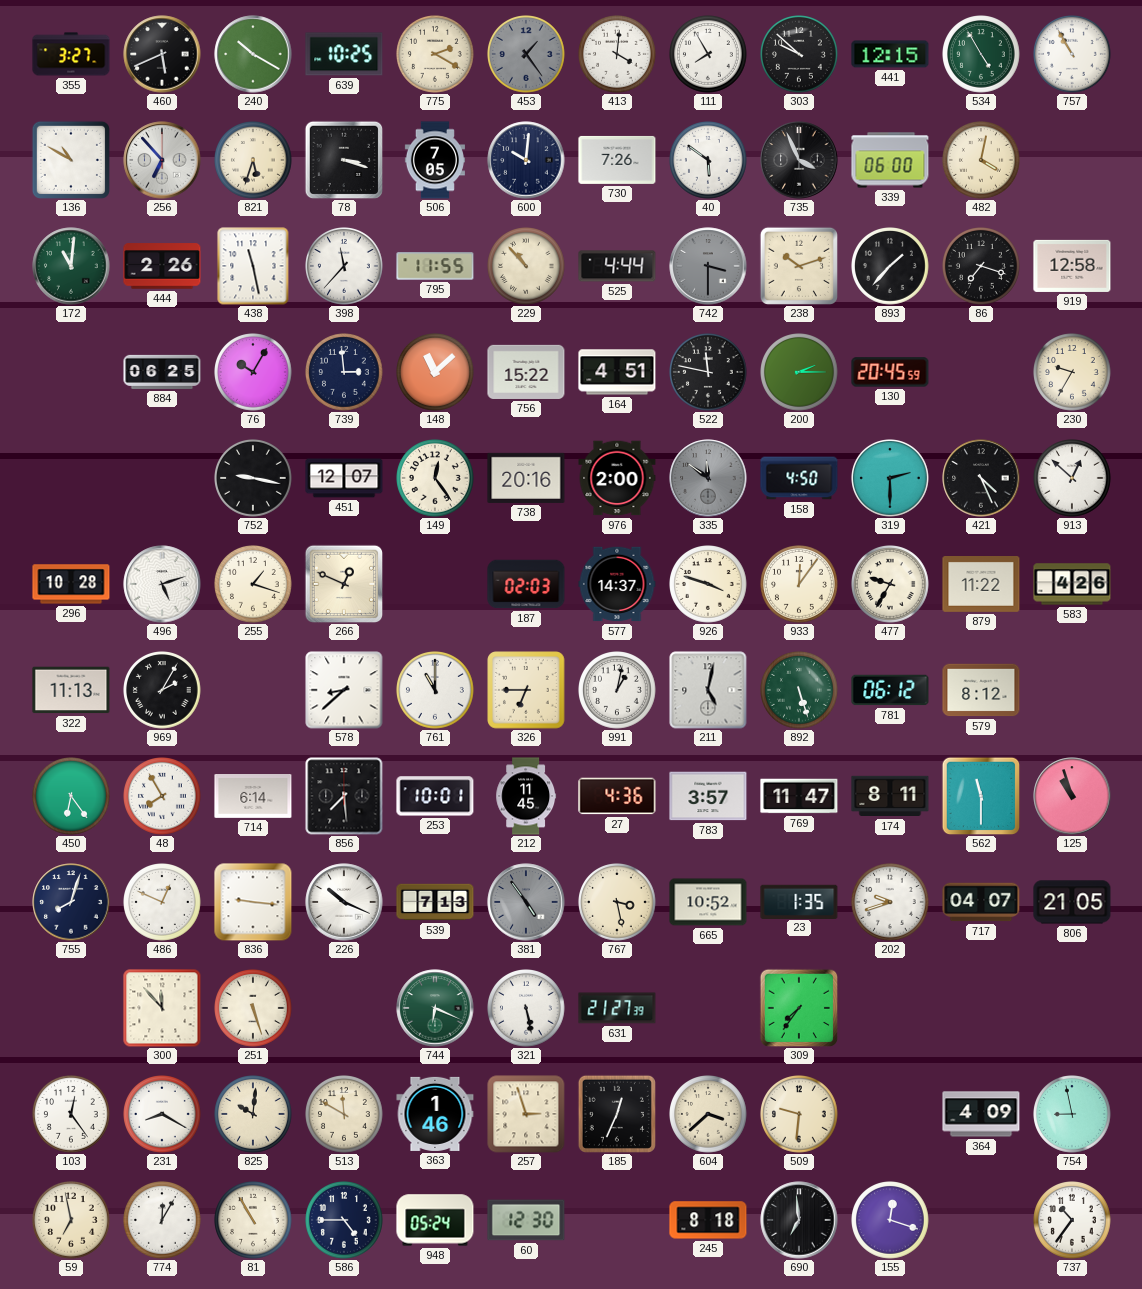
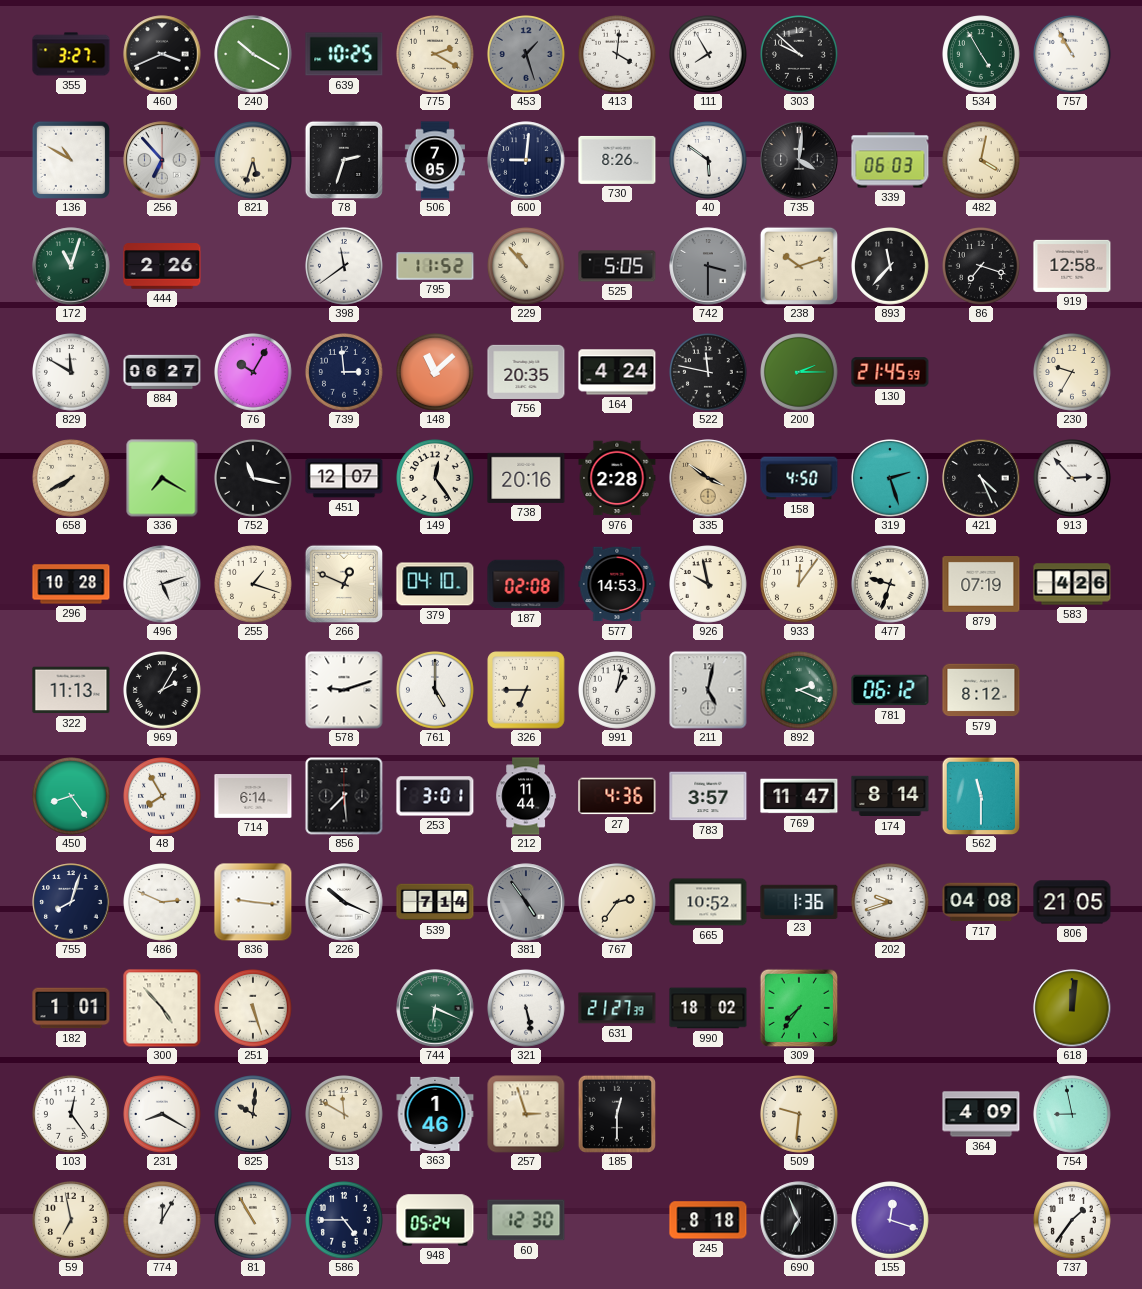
460: 5:41 -> 3:41 (162, 54)
453: 1:24 -> 1:27 (527, 55)
441: 12:15 -> none (890, 54)
78: 3:18 -> 2:33 (344, 160)
600: 10:01 -> 9:01 (526, 160)
730: 7:26 -> 8:26 (617, 160)
735: 3:56 -> 4:01 (799, 160)
339: 06:00 -> 06:03 (890, 160)
172: 11:01 -> 11:03 (71, 266)
438: 11:28 -> none (253, 266)
398: 11:37 -> 11:39 (345, 267)
795: 11:55 -> 11:52 (435, 266)
525: 4:44 -> 5:05 (617, 266)
893: 1:37 -> 11:37 (891, 267)
829: none -> 11:50 (72, 373)
884: 06:25 -> 06:27 (162, 372)
756: 15:22 -> 20:35 (526, 372)
164: 4:51 -> 4:24 (617, 372)
130: 20:45 -> 21:45 (890, 372)
658: none -> 7:40 (72, 479)
336: none -> 7:20 (162, 478)
752: 9:17 -> 11:17 (254, 479)
976: 2:00 -> 2:28 (617, 478)
335: 11:51 -> 3:51 (708, 478)
335 dial: grey -> champagne (708, 478)
319: 2:30 -> 2:27 (891, 479)
913: 12:52 -> 2:53 (1073, 479)
379: none -> 04:10 (435, 584)
187: 02:03 -> 02:08 (526, 584)
577: 14:37 -> 14:53 (617, 584)
926: 3:48 -> 9:58 (709, 585)
477: 9:35 -> 9:33 (891, 585)
879: 11:22 -> 07:19 (981, 585)
578: 8:38 -> 9:12 (344, 690)
761: 11:00 -> 5:00 (436, 691)
892: 5:27 -> 2:19 (800, 691)
450: 6:24 -> 8:24 (72, 797)
253: 10:01 -> 3:01 (435, 796)
212: 11:45 -> 11:44 (526, 796)
174: 8:11 -> 8:14 (890, 796)
125: 10:57 -> none (1072, 796)
486: 12:49 -> 2:49 (163, 903)
539: 7:13 -> 7:14 (435, 902)
767: 3:28 -> 2:36 (618, 903)
23: 1:35 -> 1:36 (799, 901)
717: 04:07 -> 04:08 (981, 902)
182: none -> 1:01 (71, 1008)
300: 11:53 -> 4:53 (162, 1008)
990: none -> 18:02 (708, 1008)
618: none -> 12:01 (1072, 1008)
185: 12:34 -> 12:30 (617, 1114)
604: 3:38 -> none (709, 1115)
690: 6:59 -> 6:56 (799, 1220)
737: 10:36 -> 1:36 (1073, 1221)
